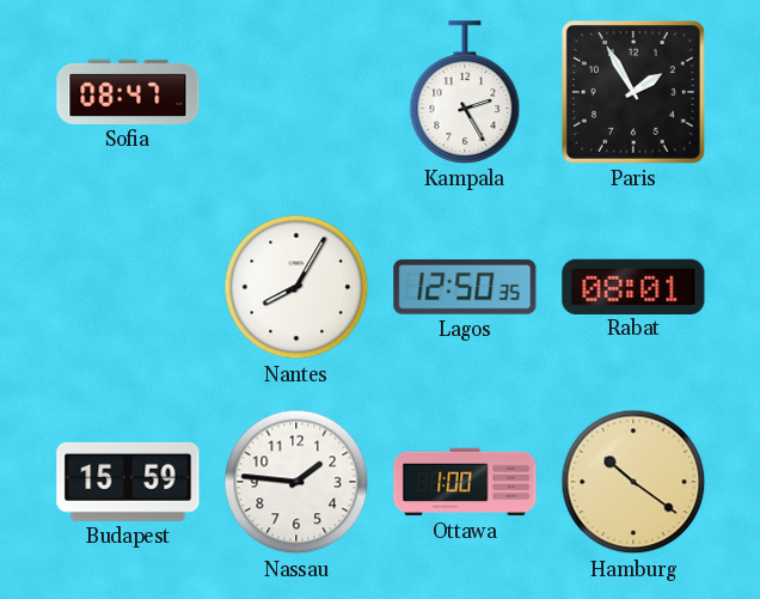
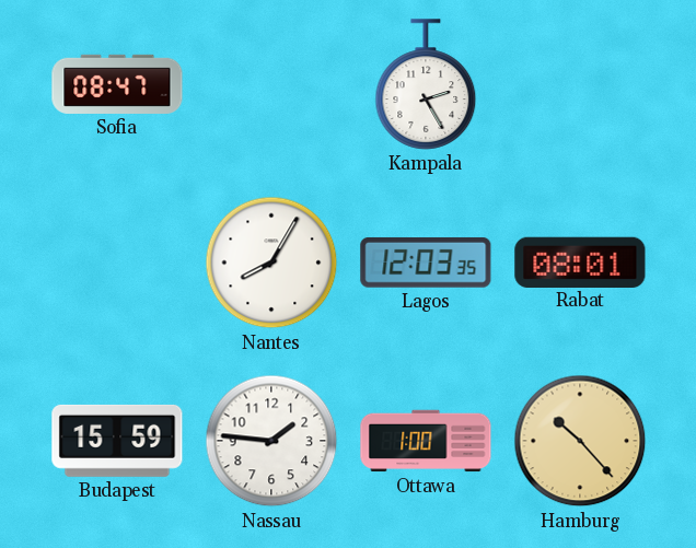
Paris: 1:55 -> none (633, 92)
Lagos: 12:50 -> 12:03 (426, 263)
Hamburg: 10:21 -> 10:23 (580, 441)
